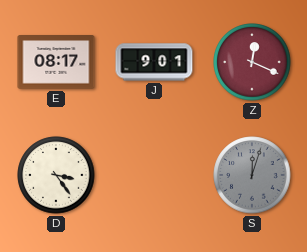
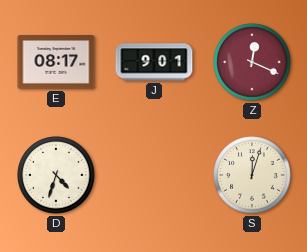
D: 3:24 -> 4:33 (56, 175)
S dial: grey -> cream (252, 175)
